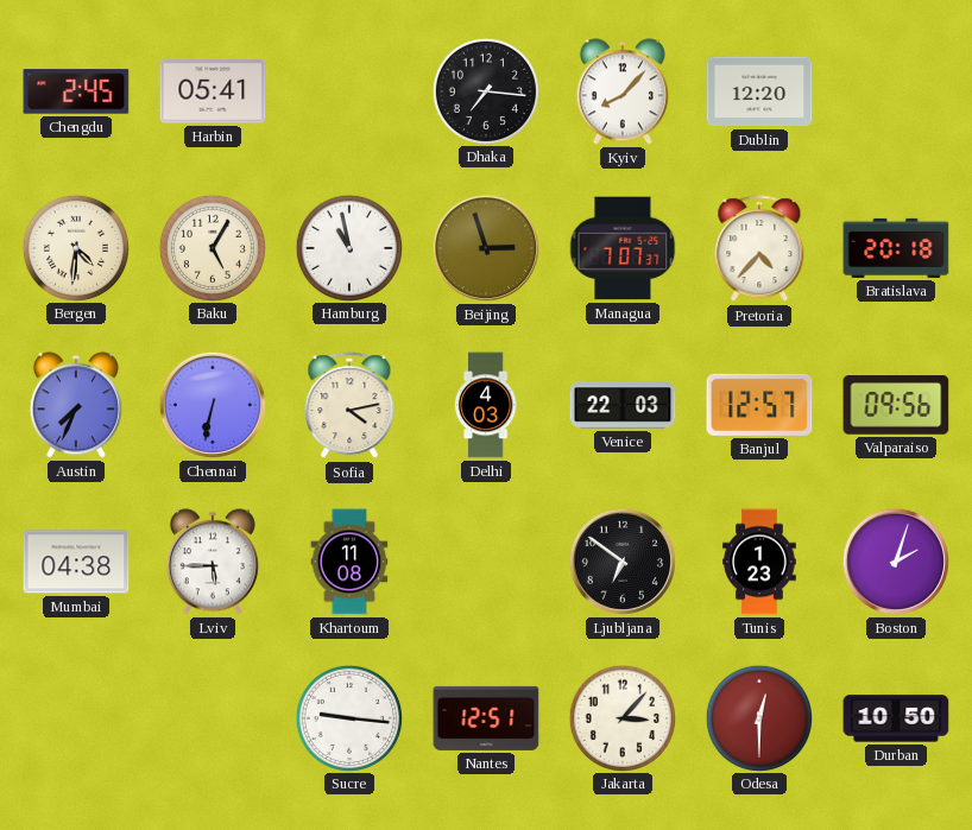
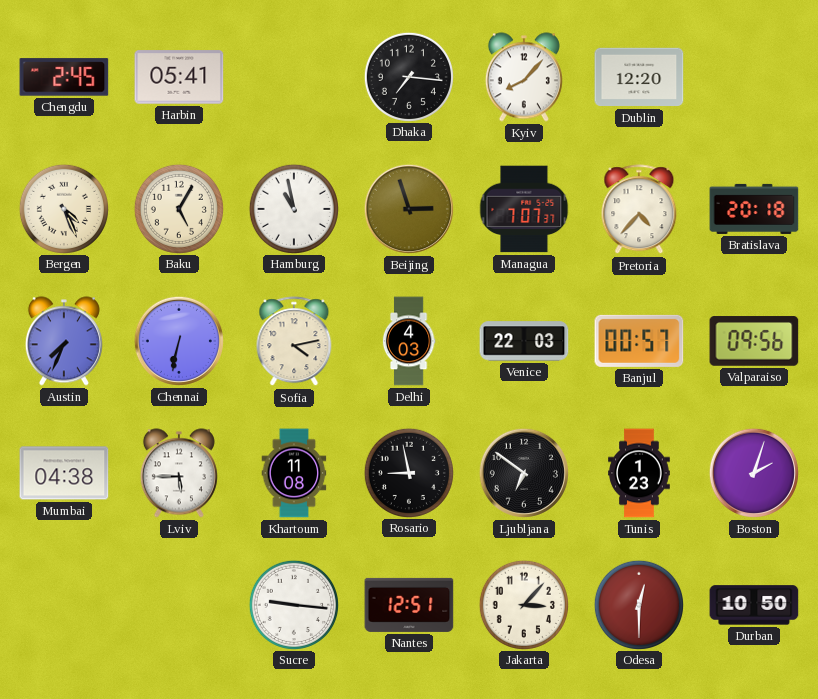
Bergen: 4:31 -> 4:26 (63, 208)
Banjul: 12:57 -> 00:57 (639, 341)
Rosario: none -> 8:58 (408, 472)
